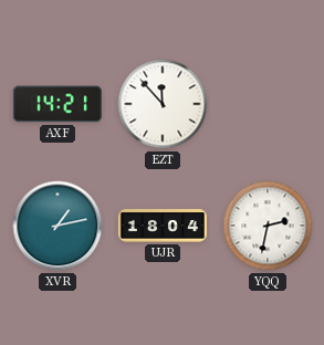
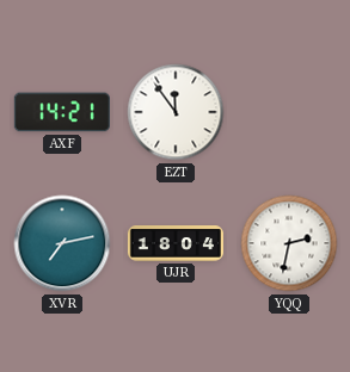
EZT: 11:53 -> 11:54 (176, 112)
XVR: 1:13 -> 7:13 (62, 243)
